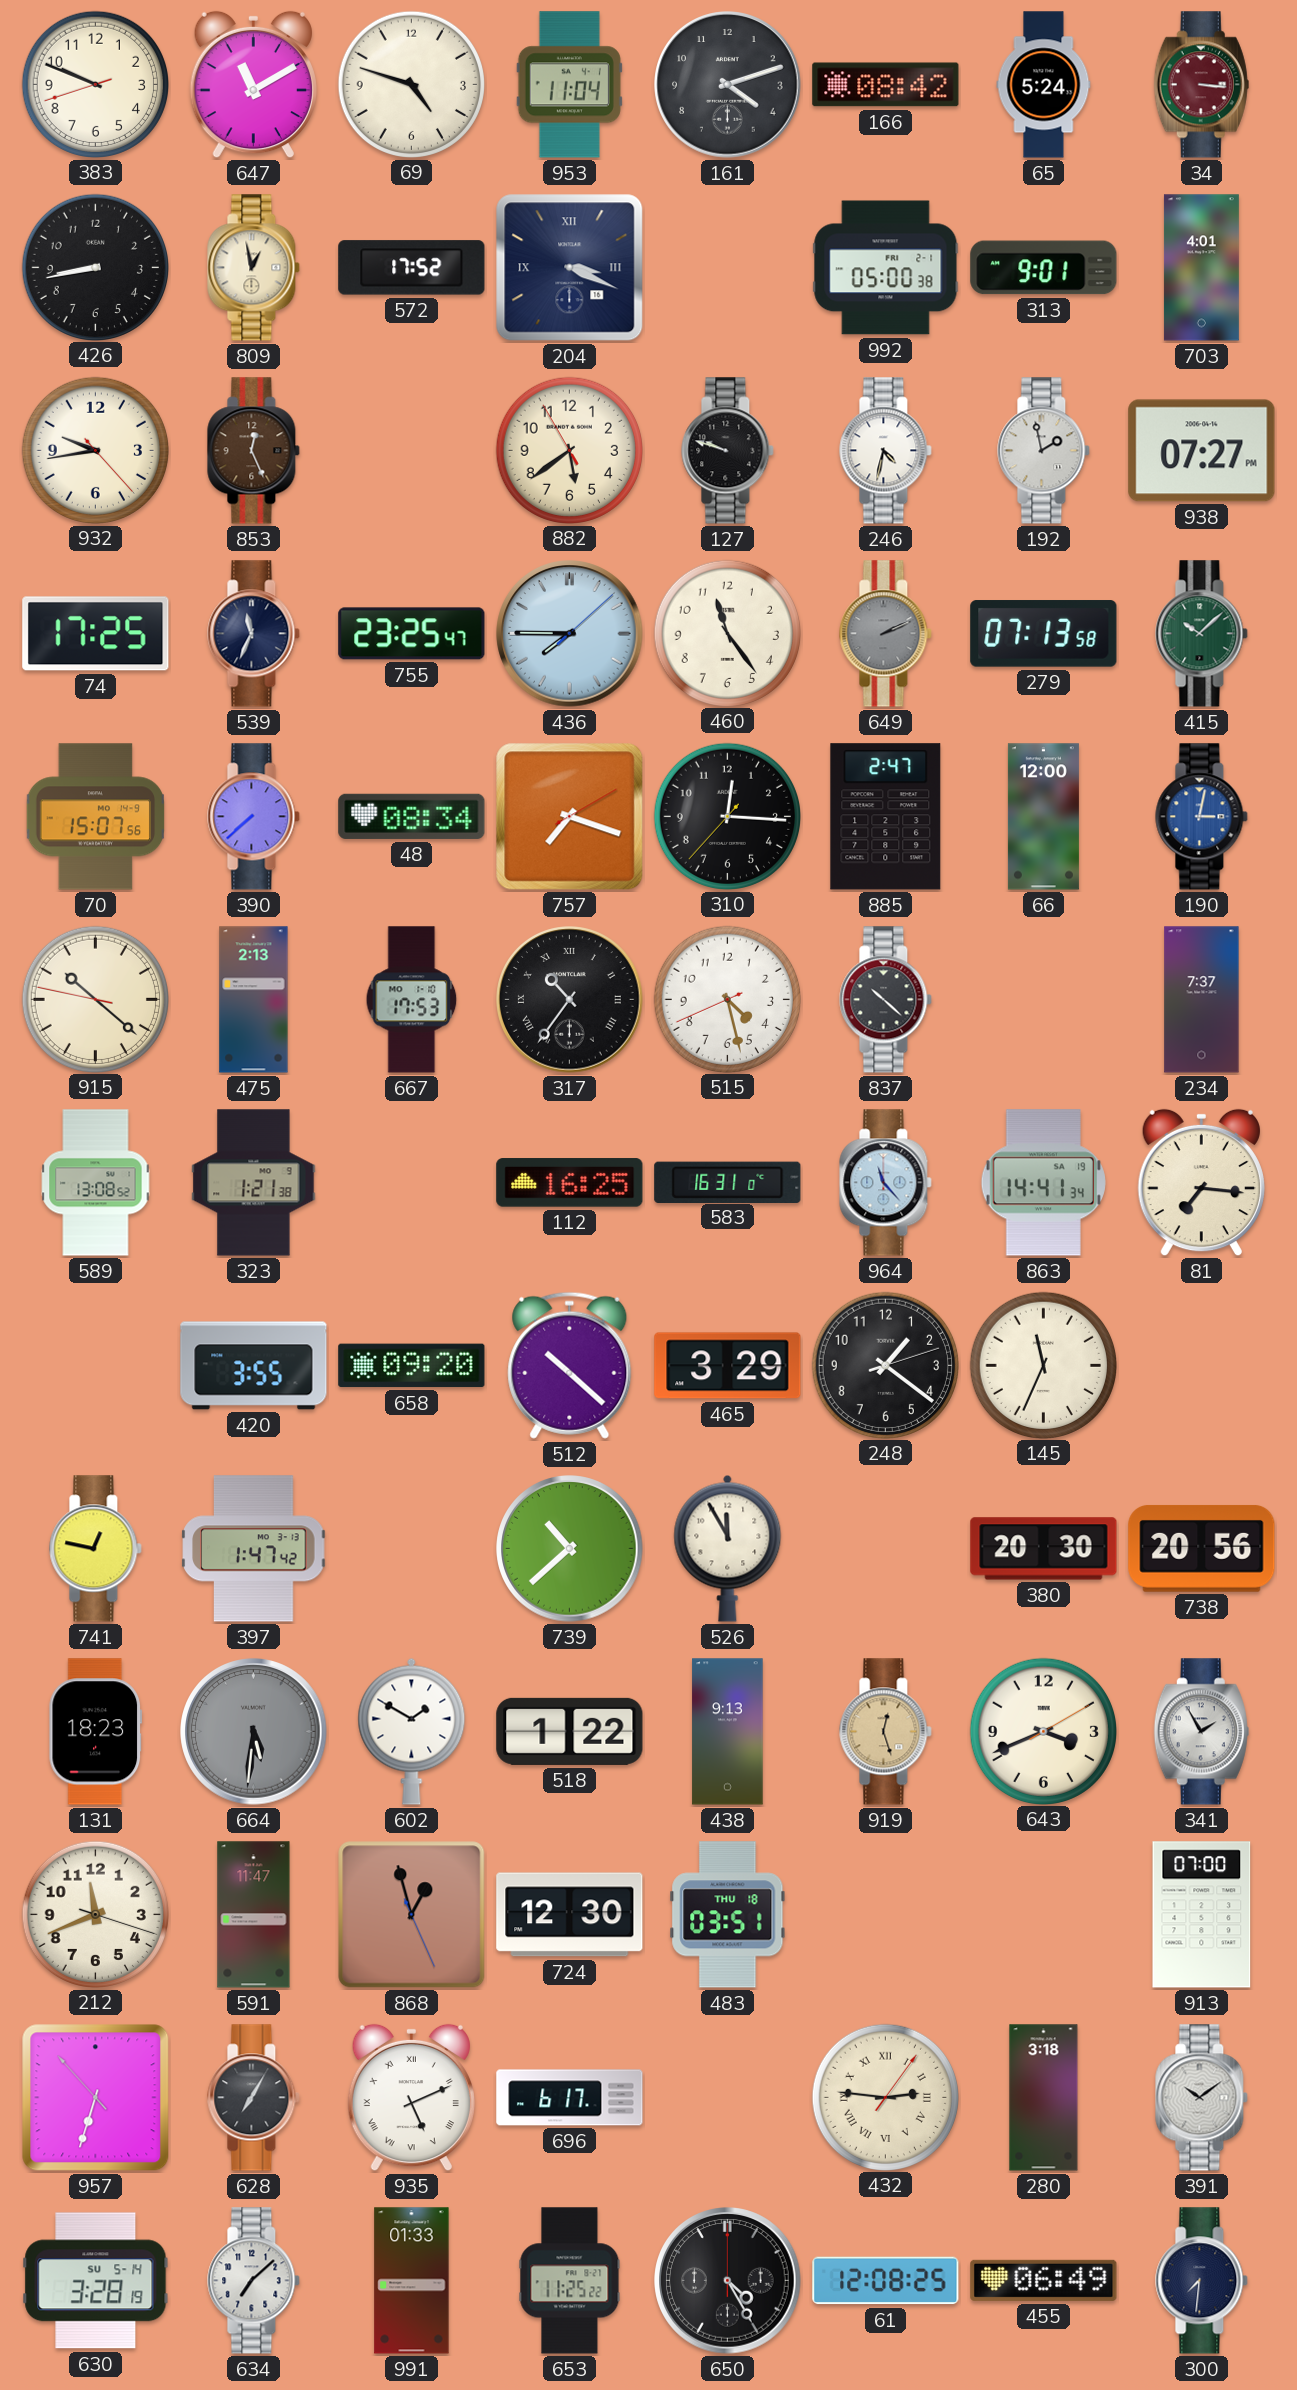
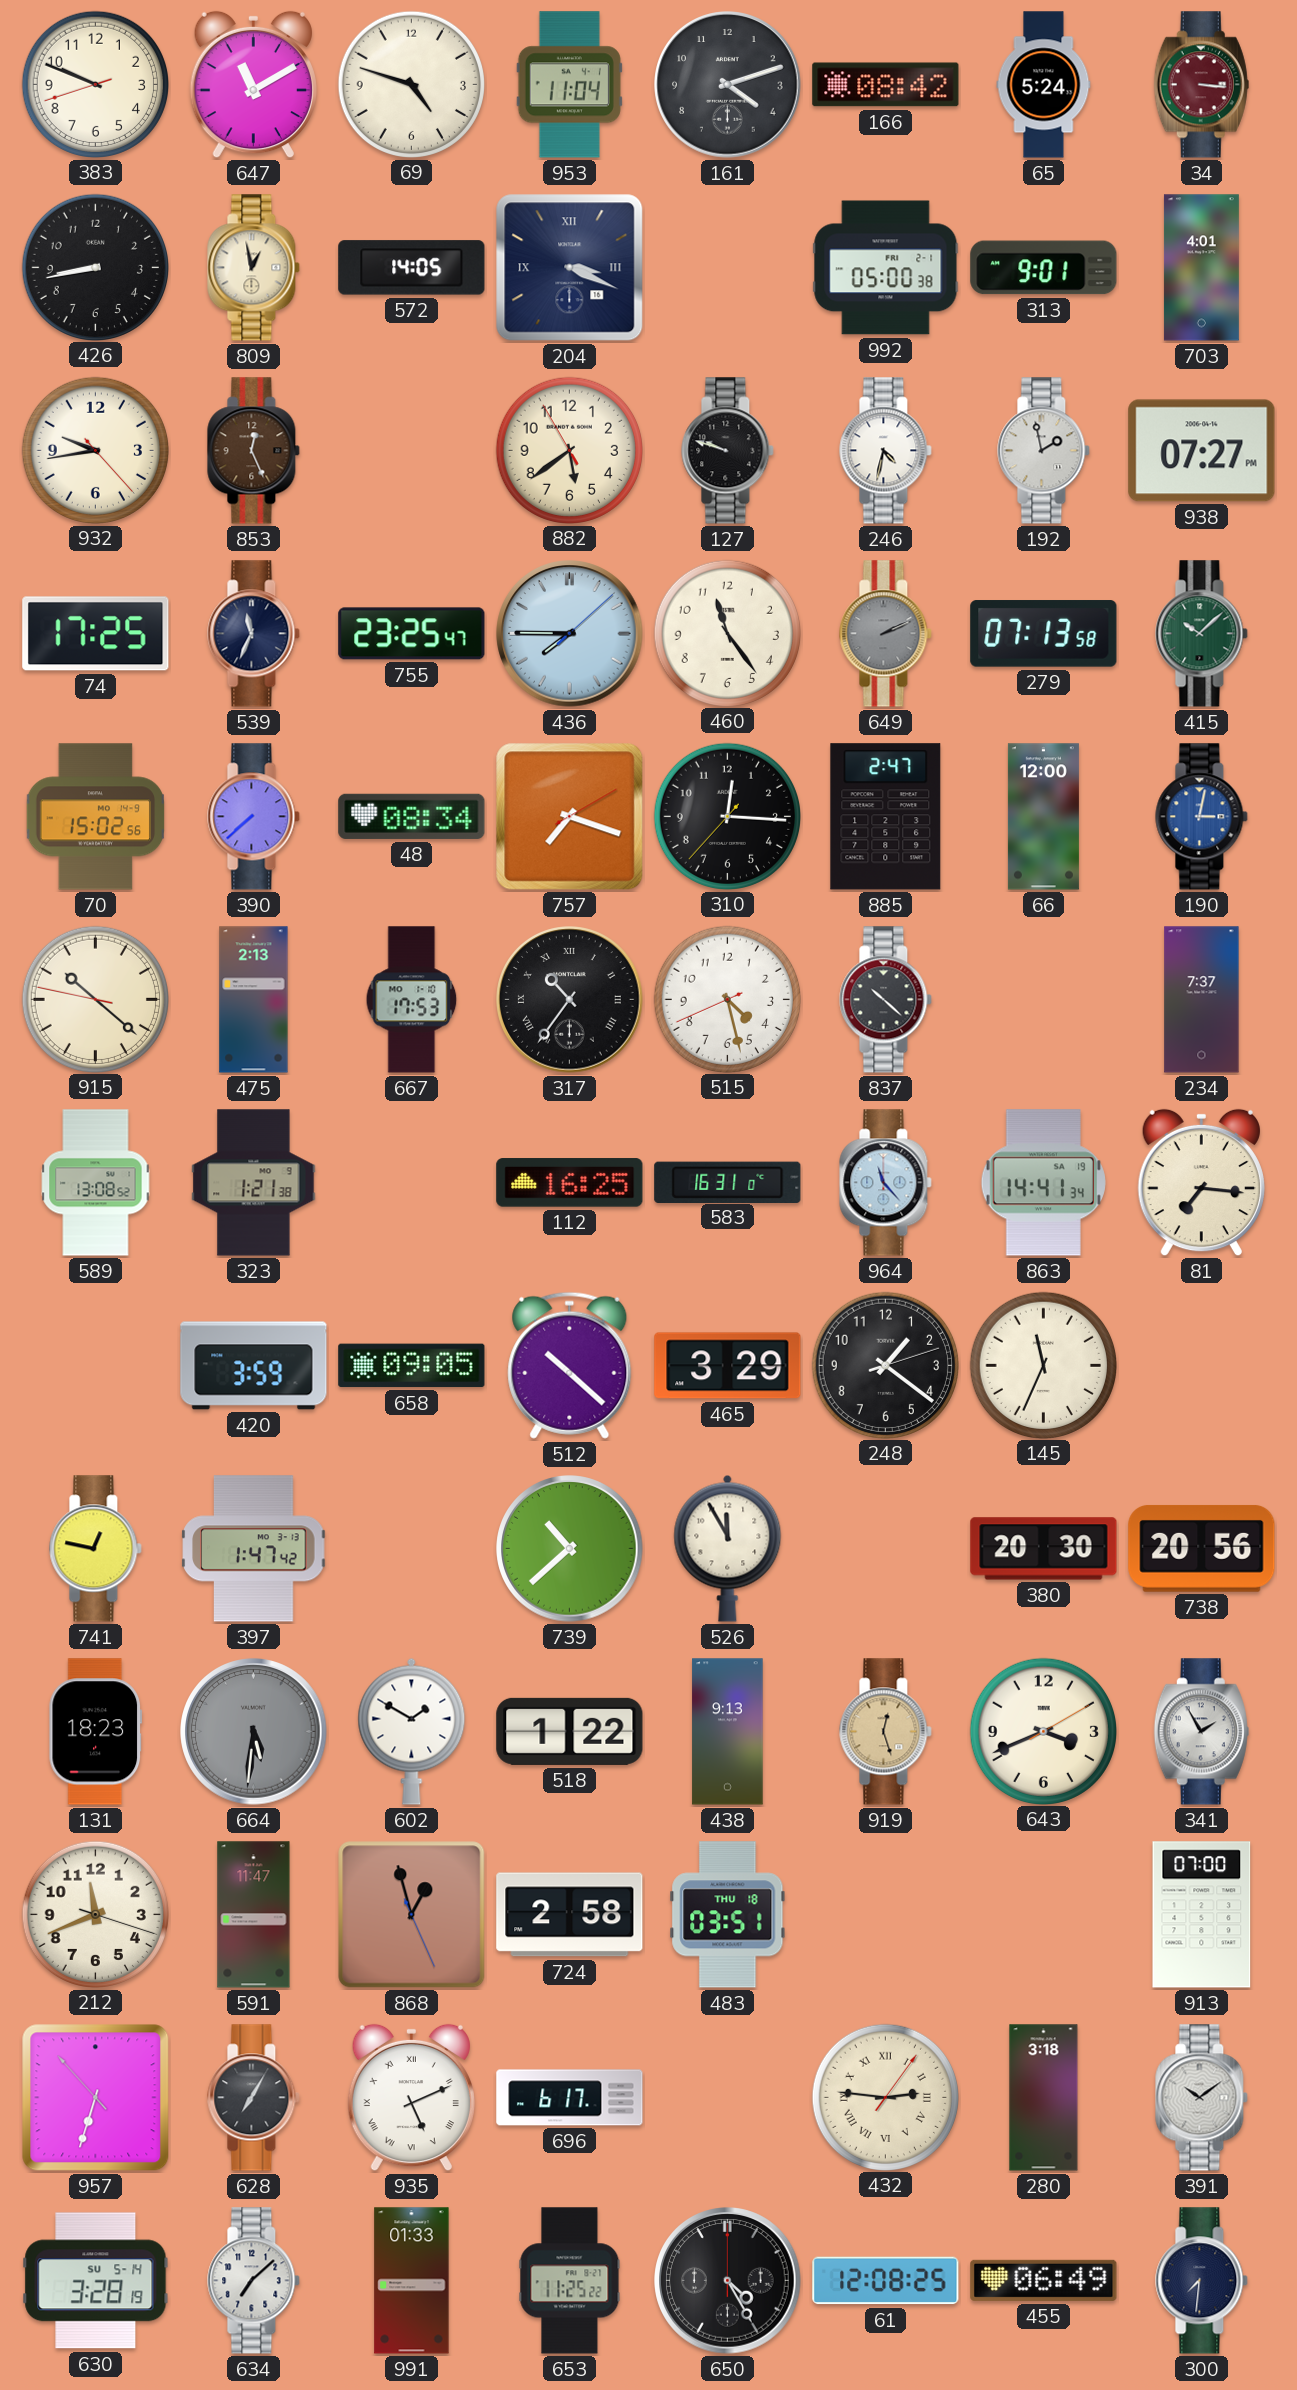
572: 17:52 -> 14:05 (412, 268)
70: 15:07 -> 15:02 (96, 817)
420: 3:55 -> 3:59 (254, 1366)
658: 09:20 -> 09:05 (412, 1366)
724: 12:30 -> 2:58 (570, 1915)
